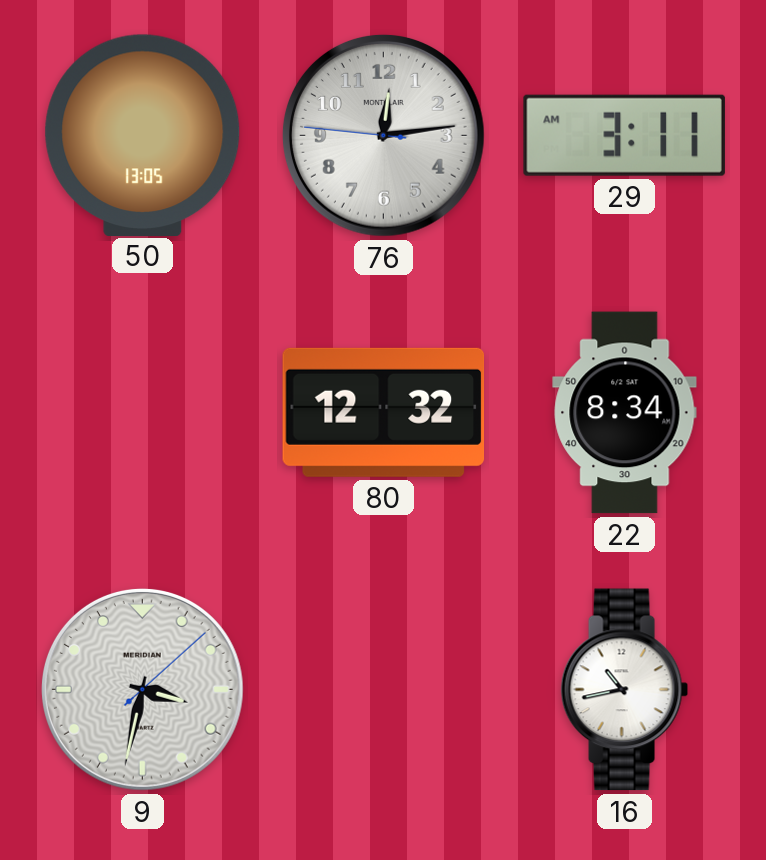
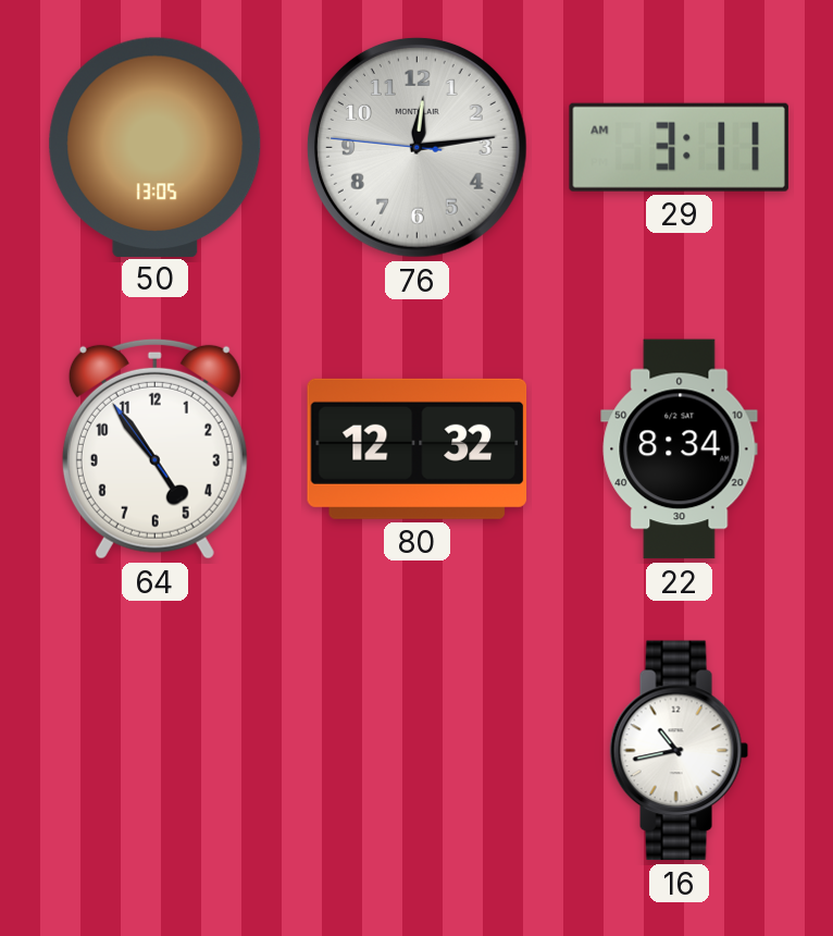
64: none -> 4:53 (154, 448)
9: 3:32 -> none (142, 689)
